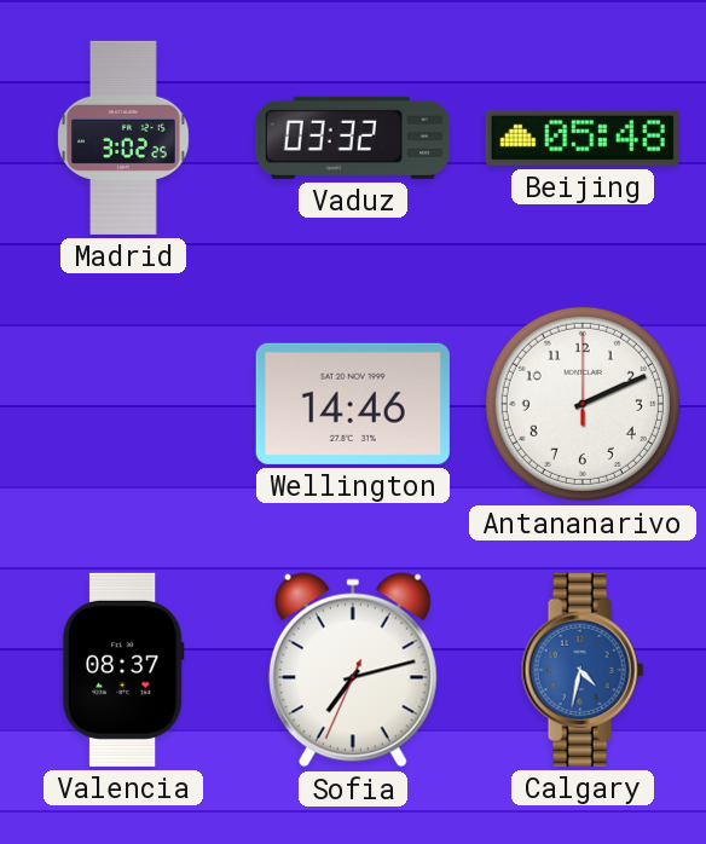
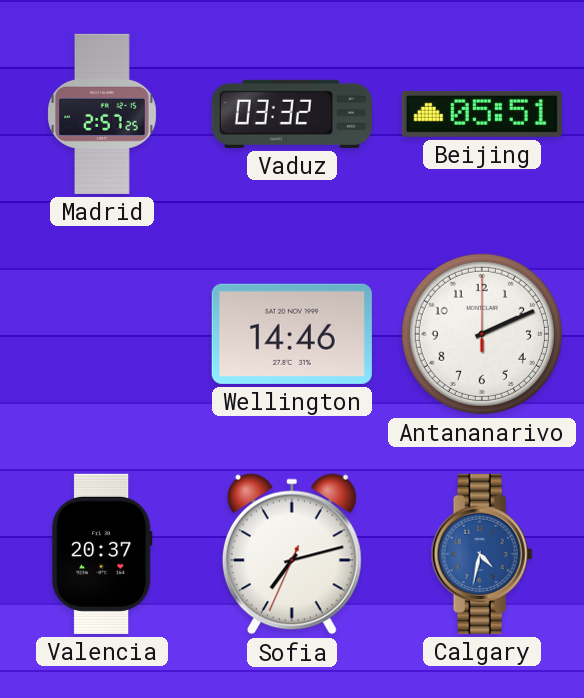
Madrid: 3:02 -> 2:57 (102, 114)
Beijing: 05:48 -> 05:51 (482, 114)
Valencia: 08:37 -> 20:37 (102, 554)
